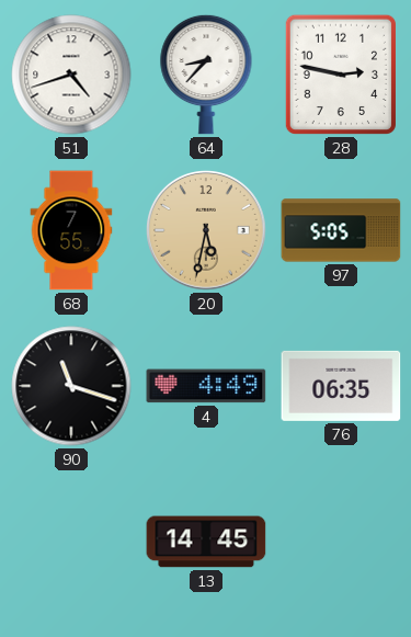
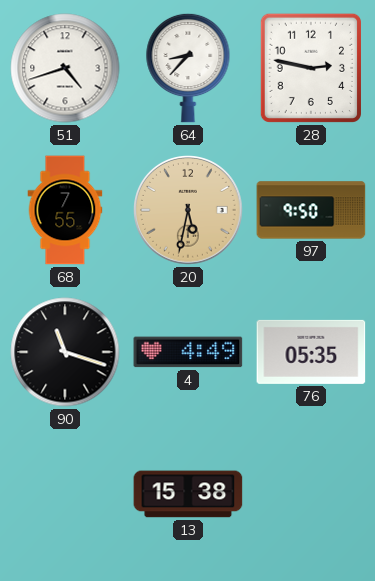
97: 5:05 -> 9:50 (311, 210)
76: 06:35 -> 05:35 (311, 352)
13: 14:45 -> 15:38 (188, 494)
